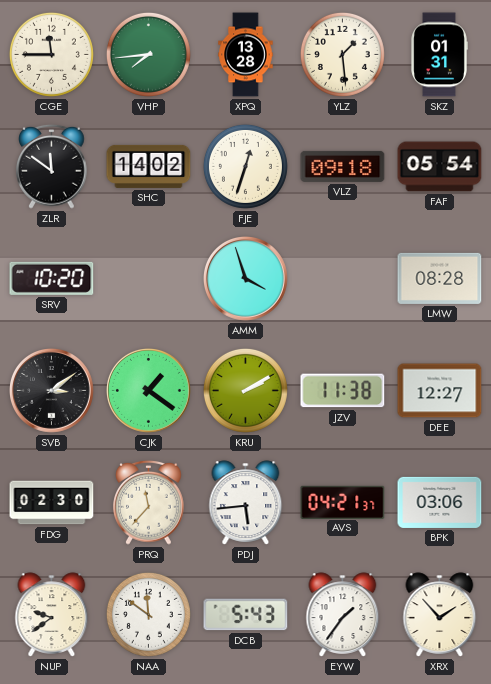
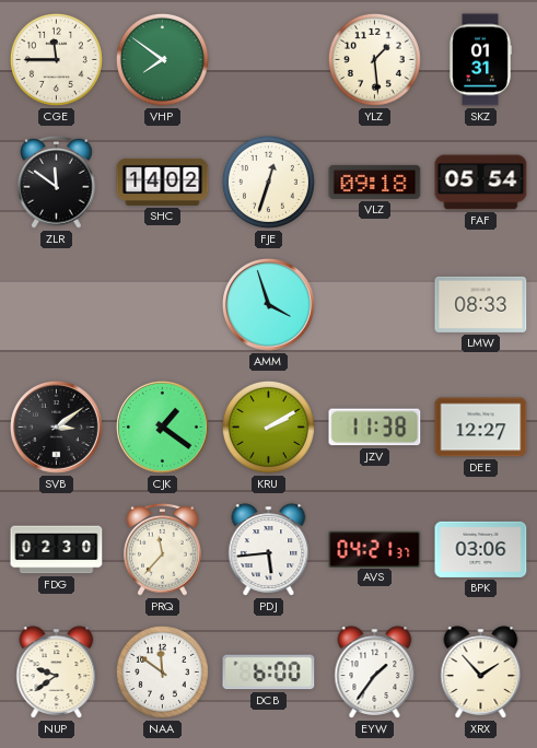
VHP: 7:44 -> 7:51 (162, 59)
XPQ: 13:28 -> none (246, 55)
SRV: 10:20 -> none (52, 278)
LMW: 08:28 -> 08:33 (481, 304)
DCB: 5:43 -> 6:00 (269, 673)
